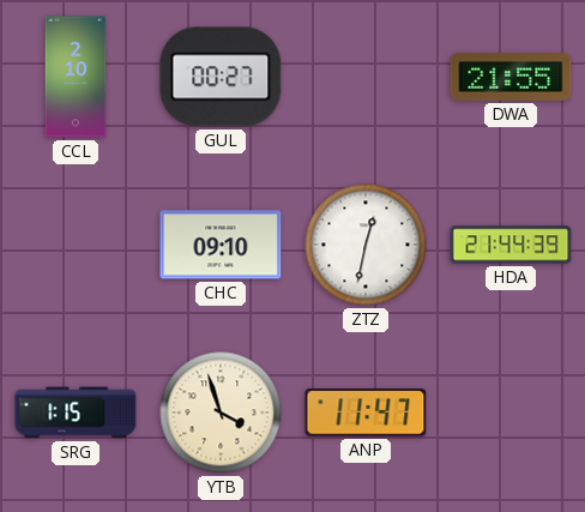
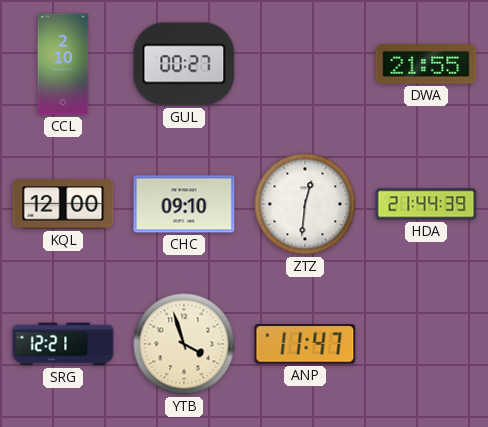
KQL: none -> 12:00 (63, 204)
ZTZ: 12:32 -> 12:31 (305, 204)
SRG: 1:15 -> 12:21 (63, 344)
